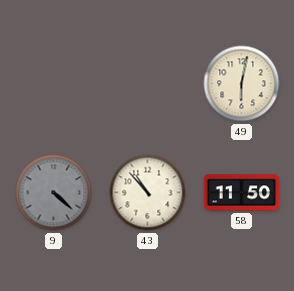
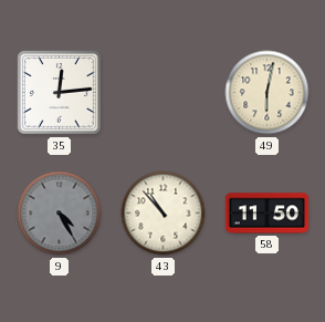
35: none -> 12:14 (59, 92)
9: 4:22 -> 4:25 (60, 214)
